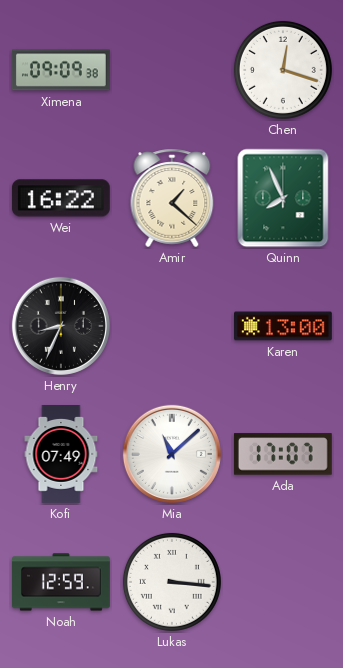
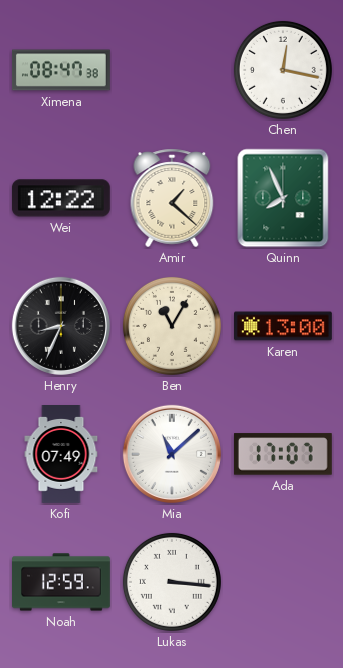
Ximena: 09:09 -> 08:47 (62, 70)
Chen: 12:18 -> 12:17 (283, 70)
Wei: 16:22 -> 12:22 (61, 198)
Ben: none -> 11:05 (172, 326)
